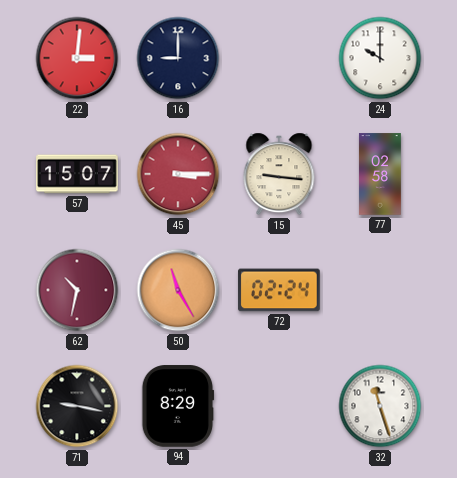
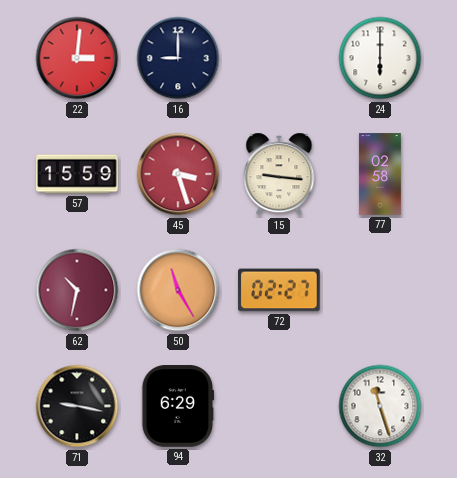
24: 10:00 -> 6:00 (380, 58)
57: 15:07 -> 15:59 (77, 174)
45: 3:15 -> 3:27 (178, 174)
72: 02:24 -> 02:27 (279, 290)
94: 8:29 -> 6:29 (178, 406)
